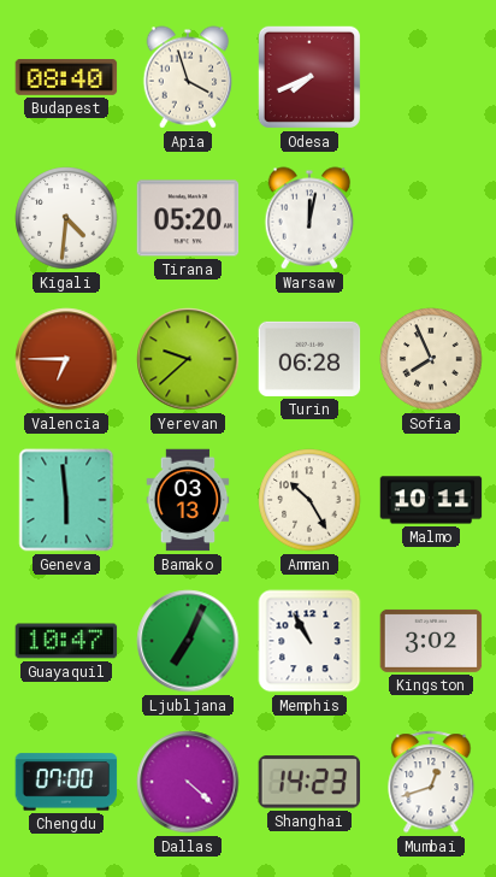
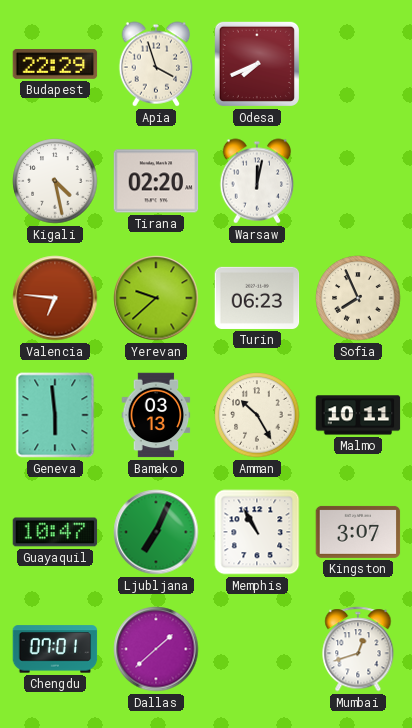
Budapest: 08:40 -> 22:29 (55, 65)
Kigali: 4:31 -> 4:28 (55, 181)
Tirana: 05:20 -> 02:20 (156, 181)
Valencia: 6:45 -> 6:46 (55, 298)
Turin: 06:28 -> 06:23 (257, 298)
Kingston: 3:02 -> 3:07 (358, 532)
Chengdu: 07:00 -> 07:01 (55, 649)
Dallas: 4:22 -> 1:38 (156, 649)
Shanghai: 14:23 -> none (309, 782)
